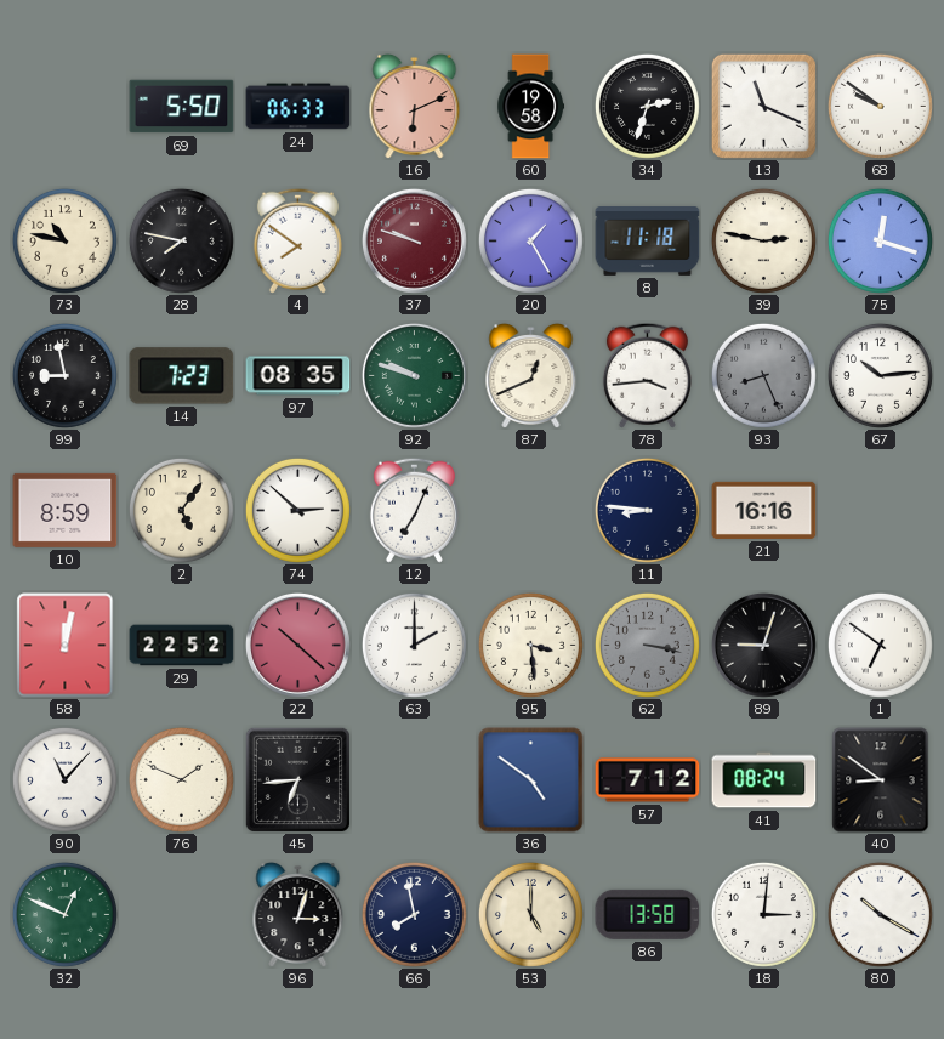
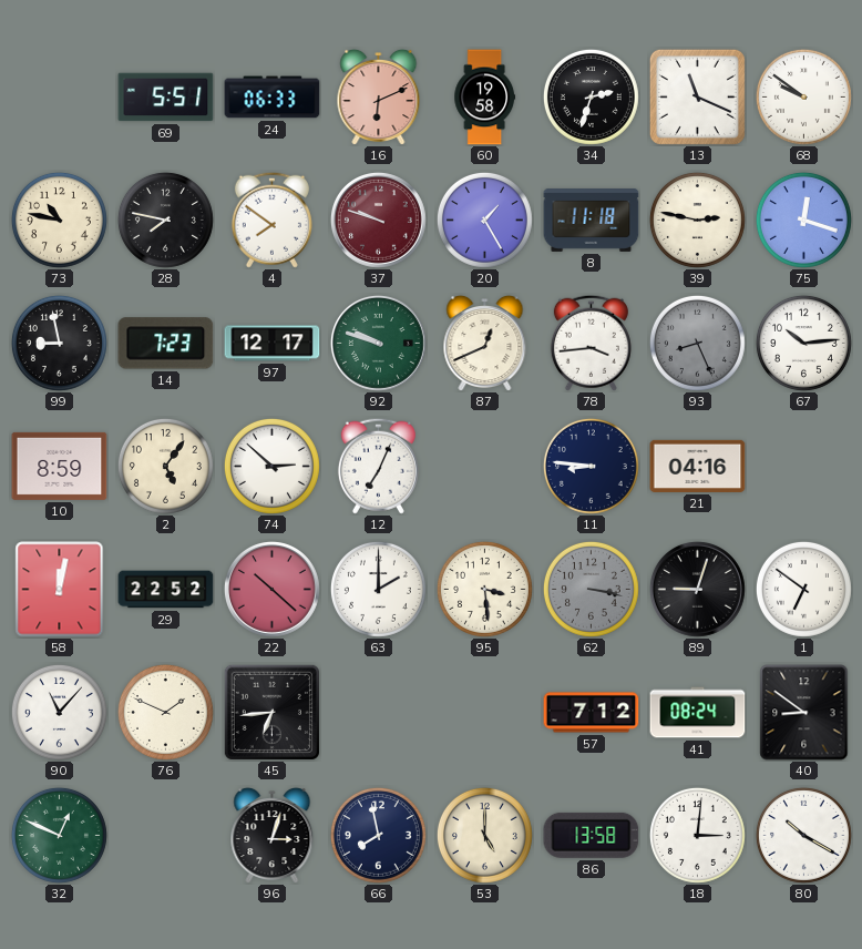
69: 5:50 -> 5:51 (166, 98)
97: 08:35 -> 12:17 (273, 344)
21: 16:16 -> 04:16 (698, 466)
36: 4:51 -> none (531, 780)
